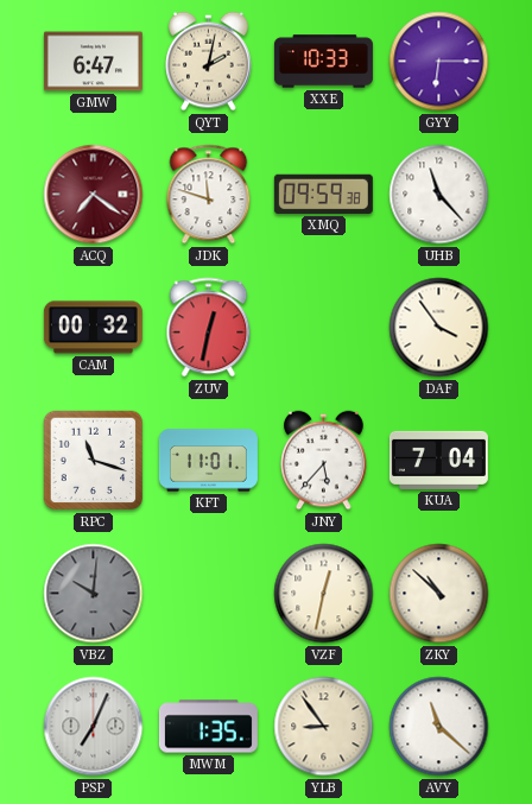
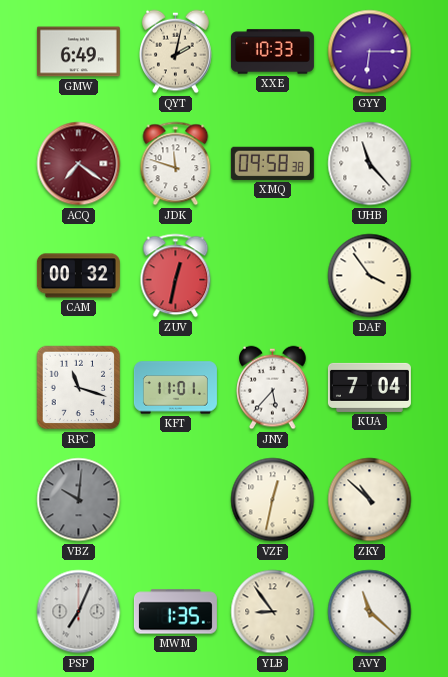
GMW: 6:47 -> 6:49 (78, 52)
XMQ: 09:59 -> 09:58 (272, 163)
